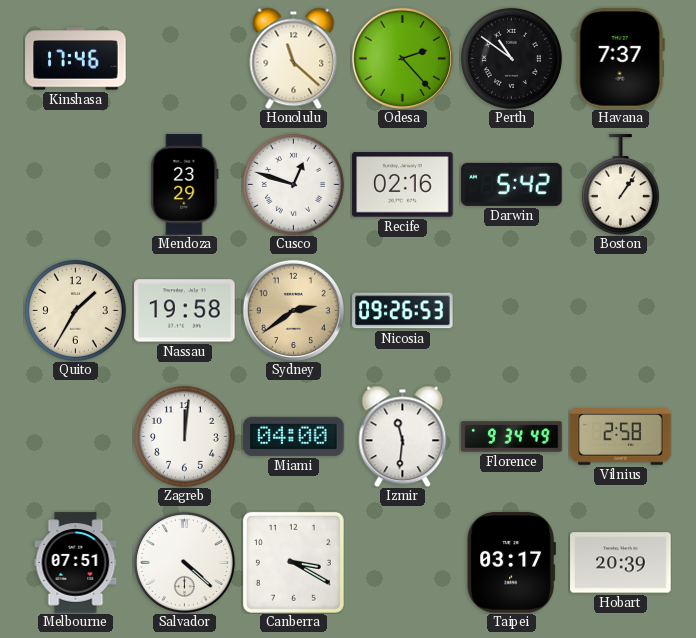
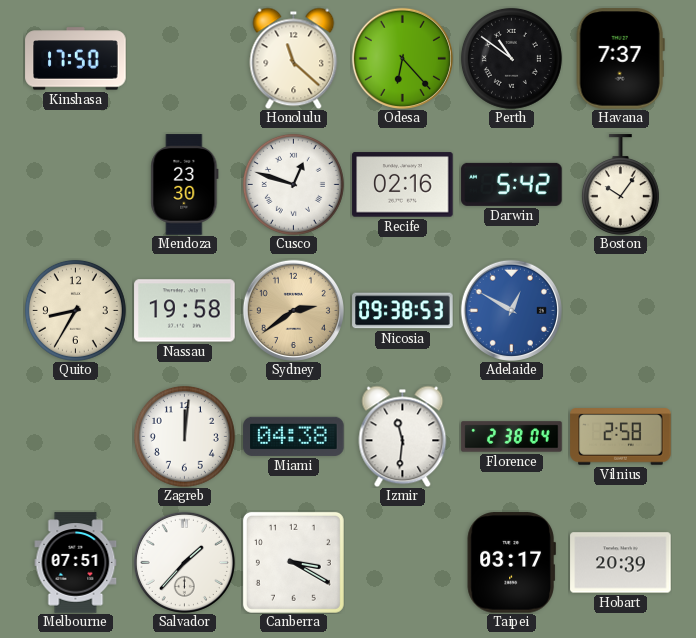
Kinshasa: 17:46 -> 17:50 (76, 59)
Odesa: 2:23 -> 6:23 (402, 58)
Mendoza: 23:29 -> 23:30 (185, 185)
Boston: 1:06 -> 10:06 (620, 185)
Quito: 1:35 -> 8:35 (75, 310)
Nicosia: 09:26 -> 09:38 (403, 311)
Adelaide: none -> 12:50 (511, 310)
Miami: 04:00 -> 04:38 (294, 436)
Florence: 9:34 -> 2:38 (512, 437)
Salvador: 4:22 -> 1:37 (184, 562)
